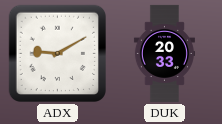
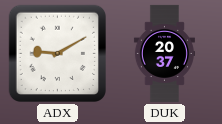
DUK: 20:33 -> 20:37 (164, 53)
